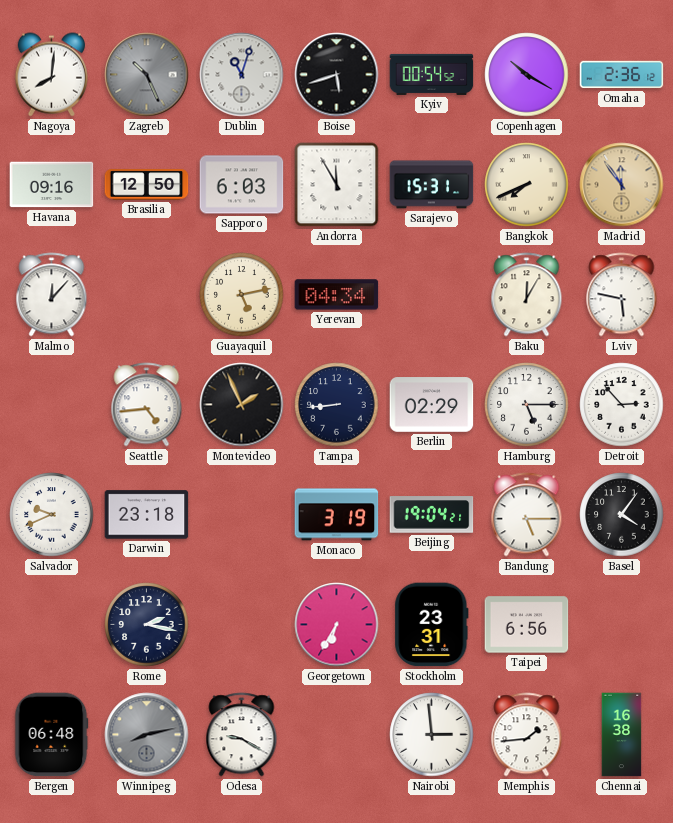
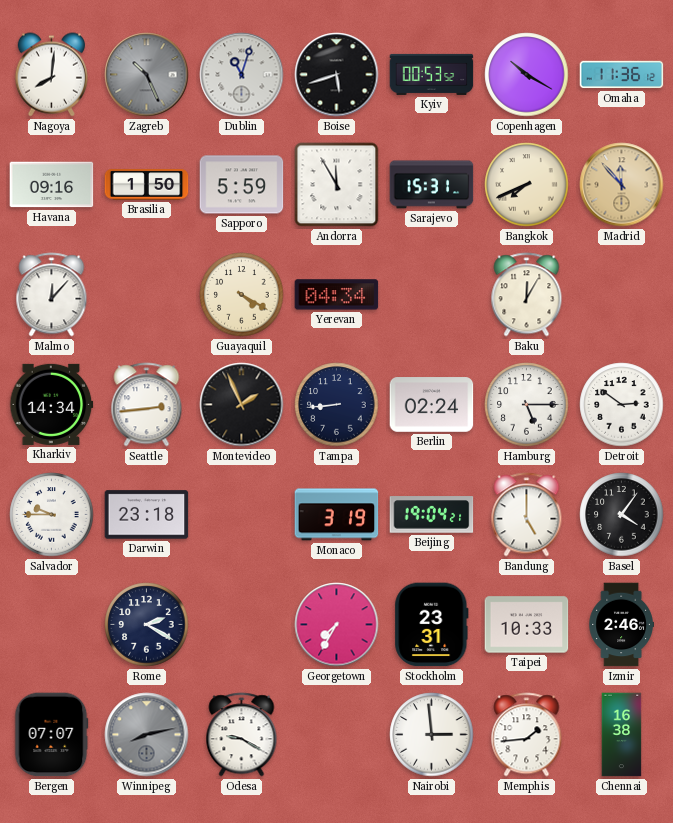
Kyiv: 00:54 -> 00:53 (432, 74)
Omaha: 2:36 -> 11:36 (622, 75)
Brasilia: 12:50 -> 1:50 (147, 185)
Sapporo: 6:03 -> 5:59 (242, 185)
Madrid: 11:54 -> 11:53 (622, 185)
Guayaquil: 5:13 -> 4:20 (242, 295)
Lviv: 5:47 -> none (622, 295)
Kharkiv: none -> 14:34 (52, 404)
Seattle: 4:44 -> 2:44 (147, 405)
Berlin: 02:29 -> 02:24 (432, 405)
Detroit: 2:53 -> 2:51 (622, 405)
Salvador: 9:41 -> 9:45 (52, 515)
Bandung: 5:15 -> 5:00 (527, 515)
Rome: 2:17 -> 2:20 (147, 625)
Georgetown: 6:35 -> 7:35 (337, 625)
Taipei: 6:56 -> 10:33 (527, 625)
Izmir: none -> 2:46 (621, 625)
Bergen: 06:48 -> 07:07 (52, 735)
